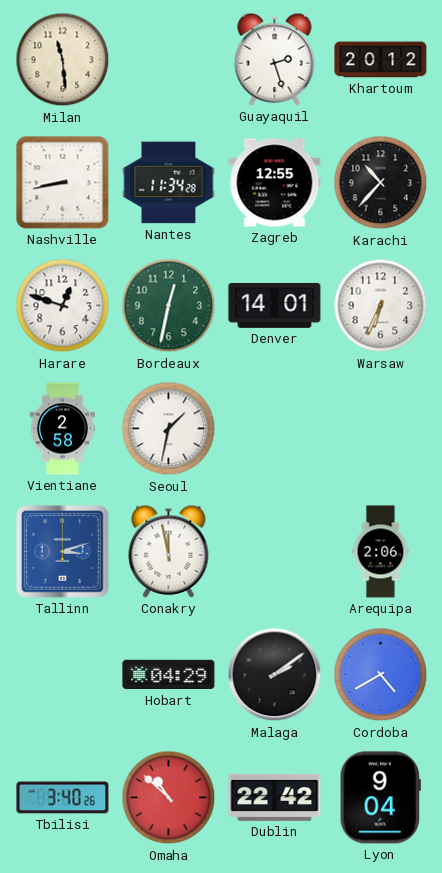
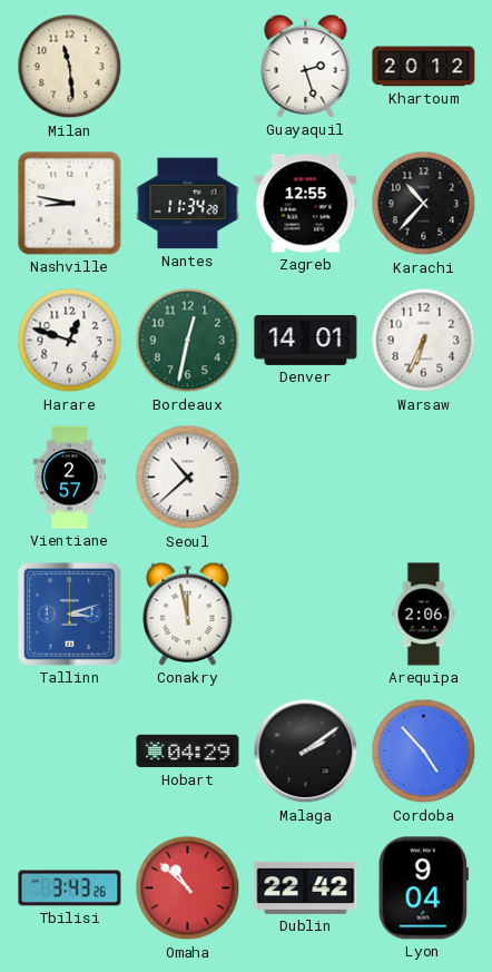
Nashville: 8:43 -> 8:47 (70, 204)
Vientiane: 2:58 -> 2:57 (69, 478)
Seoul: 1:32 -> 10:38 (188, 478)
Cordoba: 4:40 -> 4:53 (424, 752)
Tbilisi: 3:40 -> 3:43 (70, 888)
